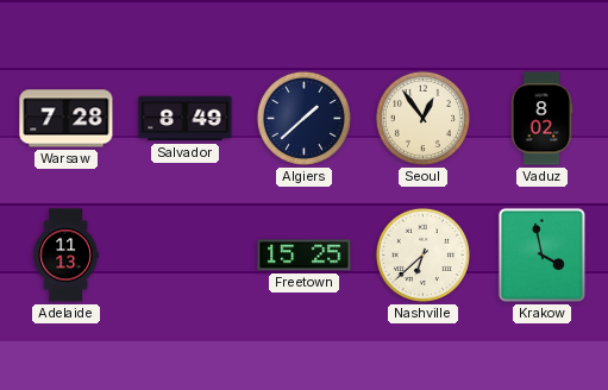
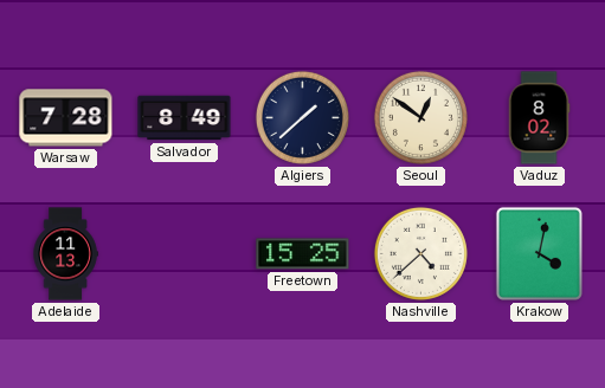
Seoul: 12:54 -> 12:51 (420, 117)
Nashville: 6:38 -> 4:38 (420, 253)
Krakow: 3:58 -> 4:02 (539, 253)
